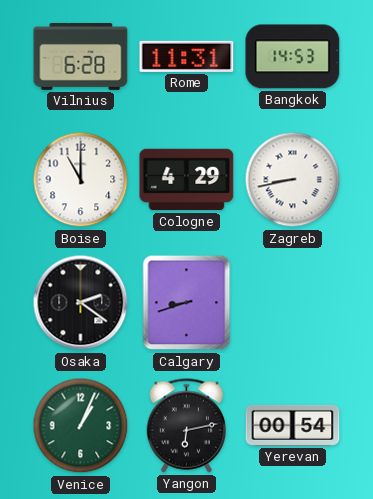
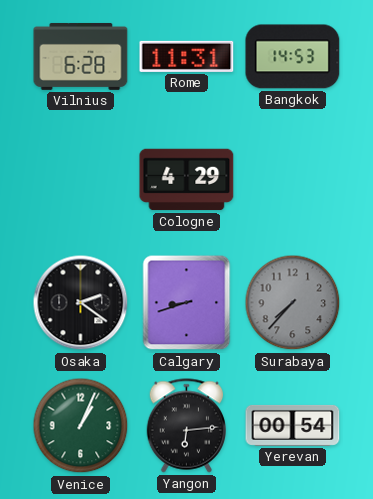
Boise: 11:00 -> none (81, 180)
Zagreb: 8:43 -> none (293, 180)
Surabaya: none -> 7:37 (293, 303)
Yangon: 6:13 -> 6:14 (187, 426)
